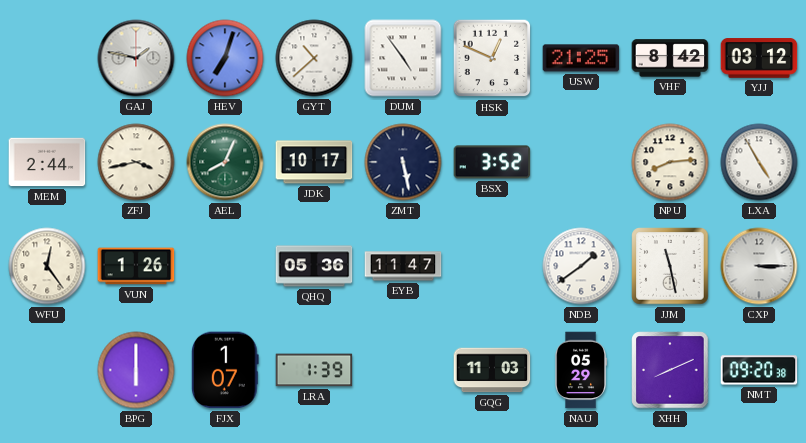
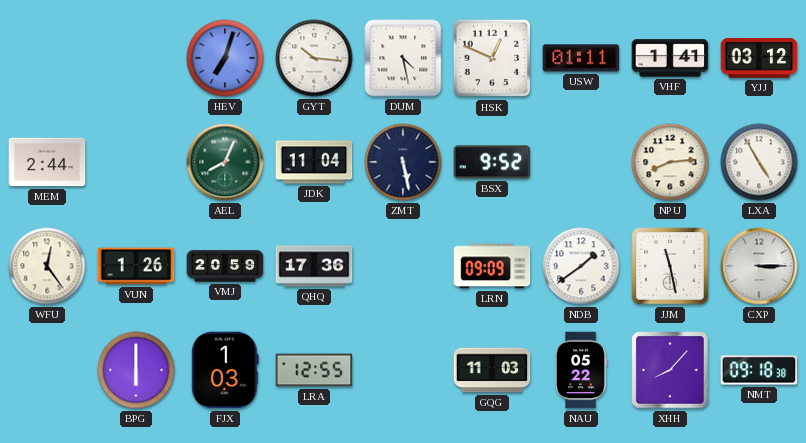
GAJ: 1:47 -> none (136, 58)
GYT: 10:38 -> 10:16 (314, 58)
DUM: 4:54 -> 4:28 (403, 58)
USW: 21:25 -> 01:11 (581, 58)
VHF: 8:42 -> 1:41 (670, 58)
ZFJ: 3:43 -> none (136, 162)
JDK: 10:17 -> 11:04 (314, 162)
BSX: 3:52 -> 9:52 (492, 162)
VMJ: none -> 20:59 (225, 266)
QHQ: 05:36 -> 17:36 (314, 266)
EYB: 11:47 -> none (403, 266)
LRN: none -> 09:09 (492, 266)
FJX: 1:07 -> 1:03 (226, 370)
LRA: 1:39 -> 12:55 (314, 370)
NAU: 05:29 -> 05:22 (580, 370)
XHH: 8:11 -> 8:07 (670, 370)
NMT: 09:20 -> 09:18 (759, 370)
